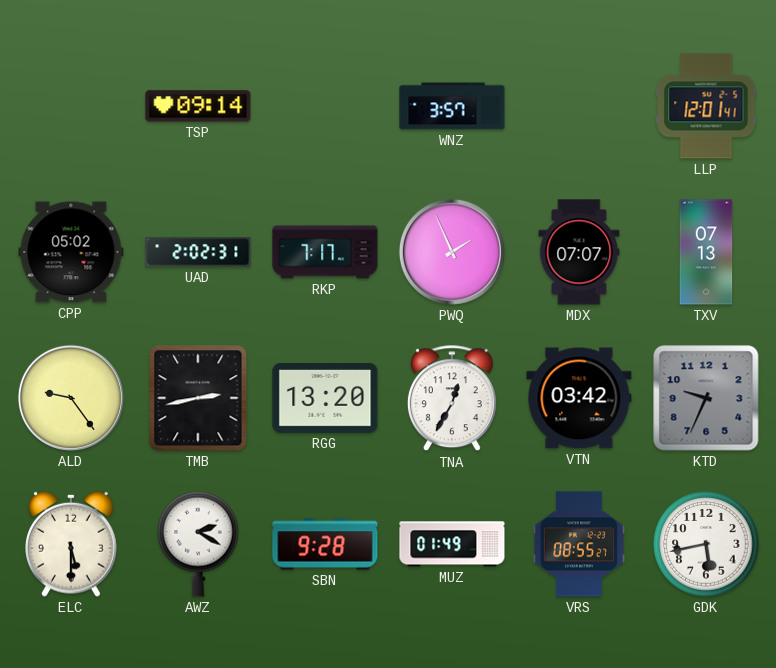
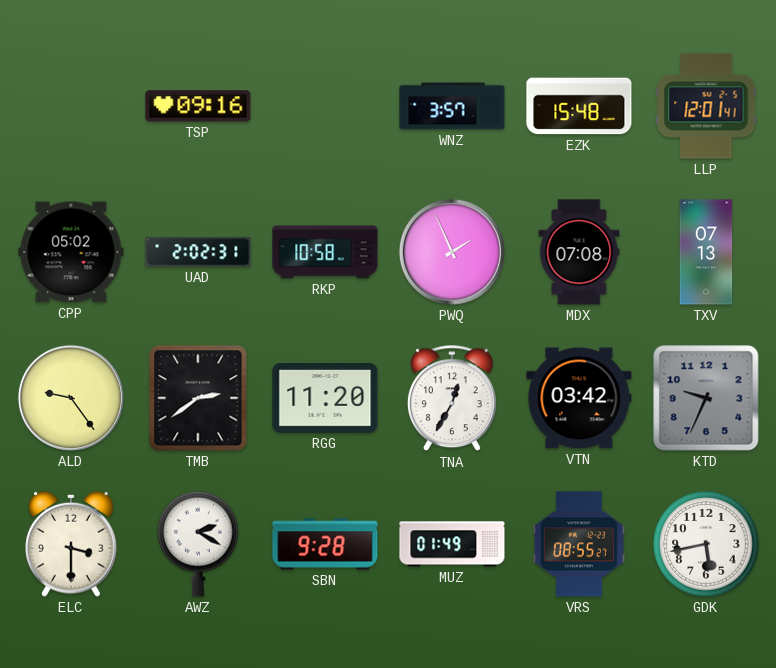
TSP: 09:14 -> 09:16 (198, 106)
EZK: none -> 15:48 (579, 106)
RKP: 7:17 -> 10:58 (325, 252)
MDX: 07:07 -> 07:08 (579, 252)
TMB: 2:43 -> 2:39 (198, 398)
RGG: 13:20 -> 11:20 (325, 398)
ELC: 5:30 -> 3:30 (72, 544)
